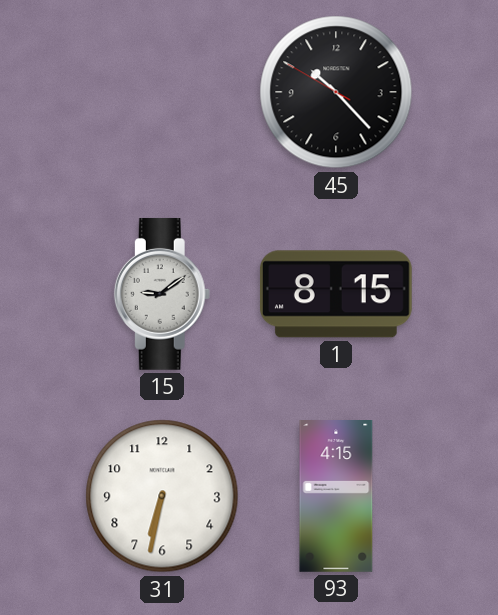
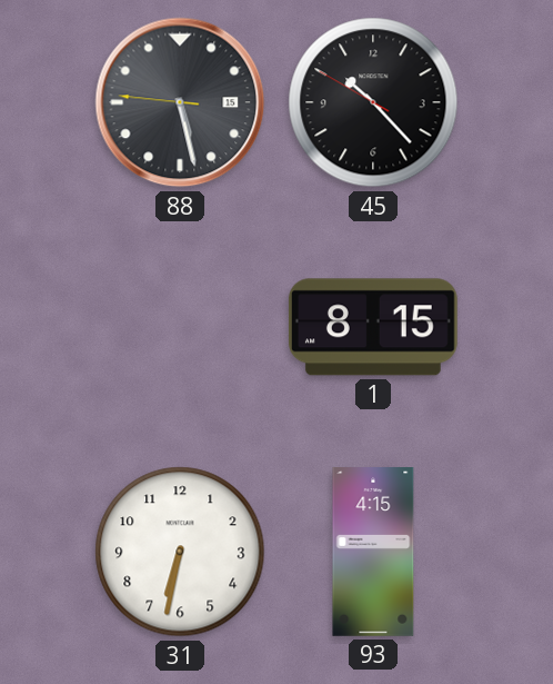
88: none -> 5:27 (180, 102)
15: 9:09 -> none (162, 294)
